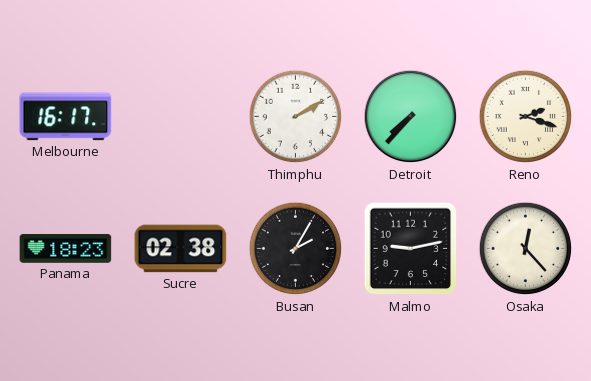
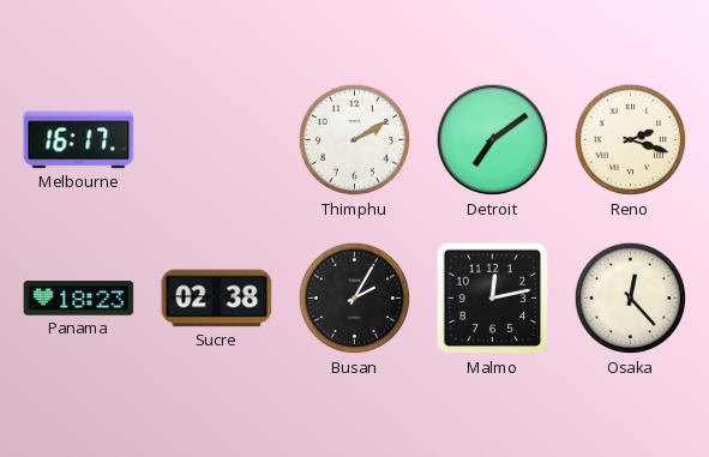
Detroit: 7:37 -> 7:09 (493, 140)
Malmo: 9:13 -> 12:13 (493, 299)
